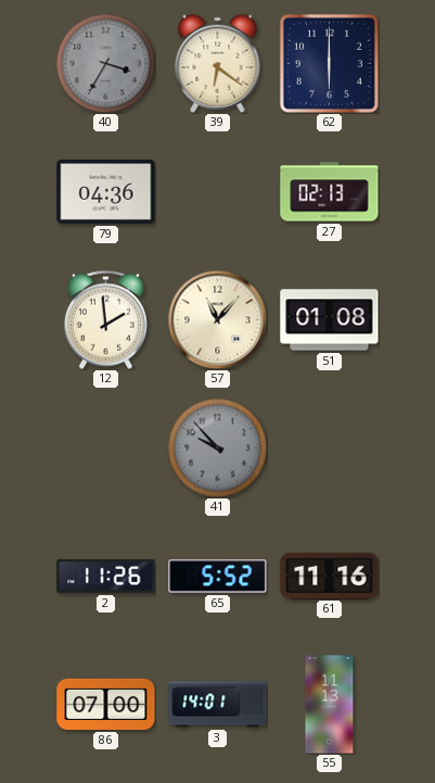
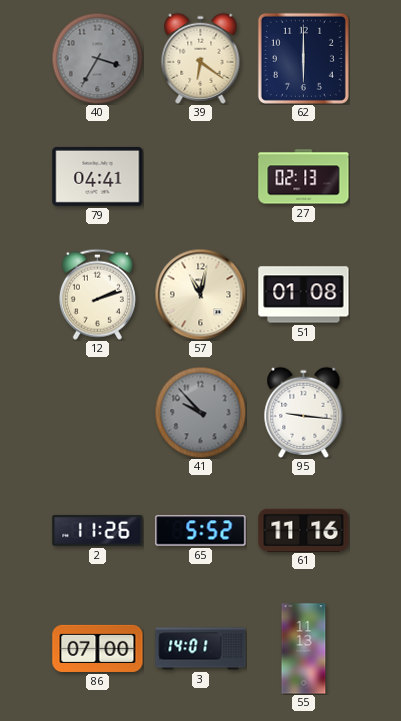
79: 04:36 -> 04:41 (98, 176)
12: 1:59 -> 2:12 (97, 294)
57: 11:07 -> 11:02 (200, 294)
95: none -> 9:16 (304, 412)
